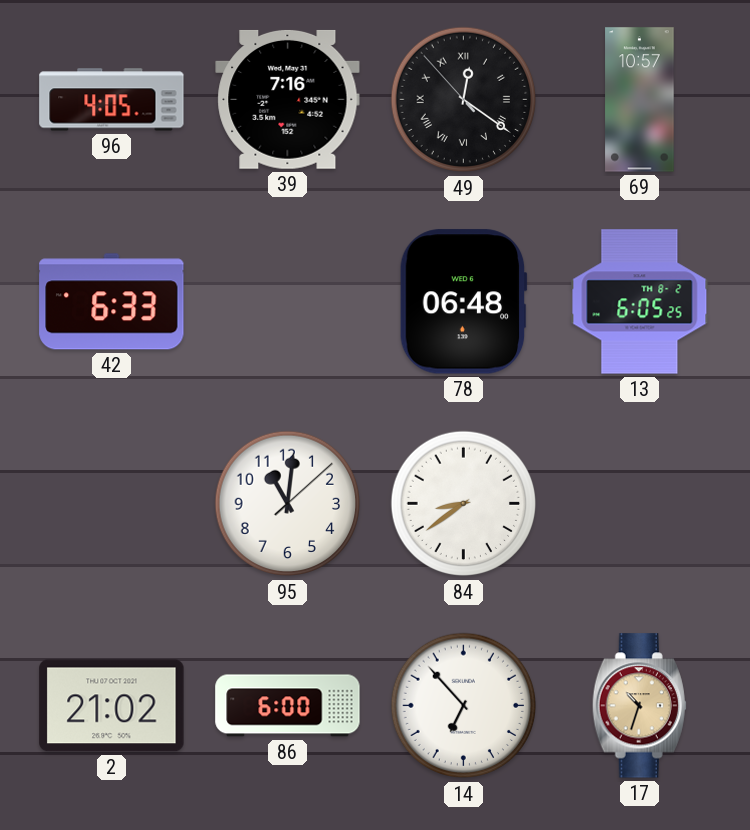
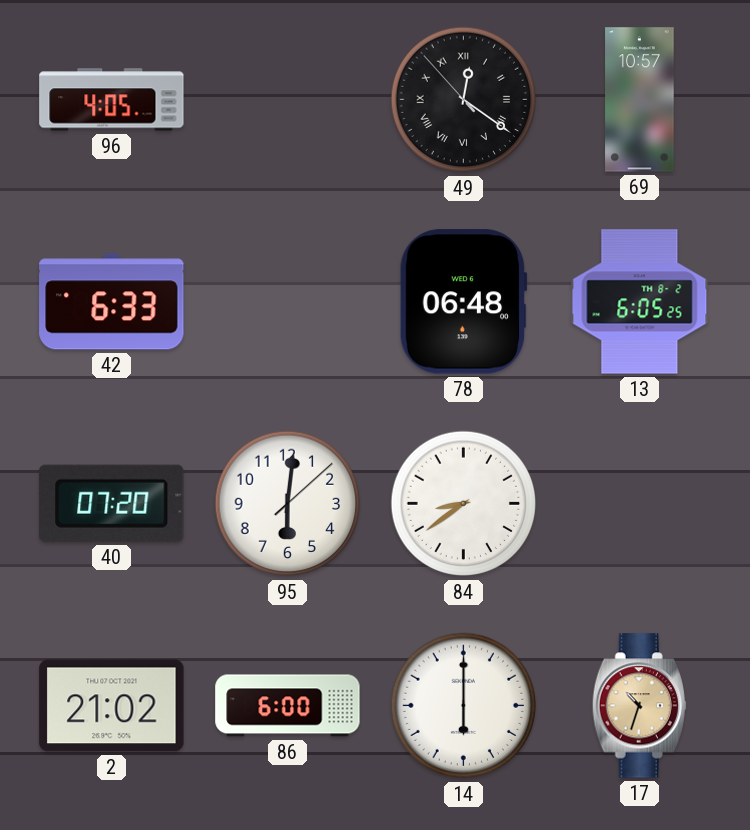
39: 7:16 -> none (288, 99)
40: none -> 07:20 (112, 503)
95: 11:01 -> 6:01 (288, 504)
14: 6:53 -> 6:00 (464, 706)
